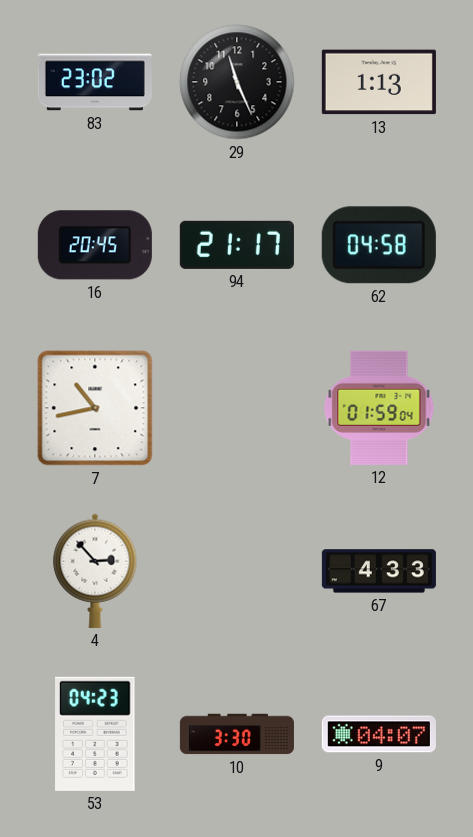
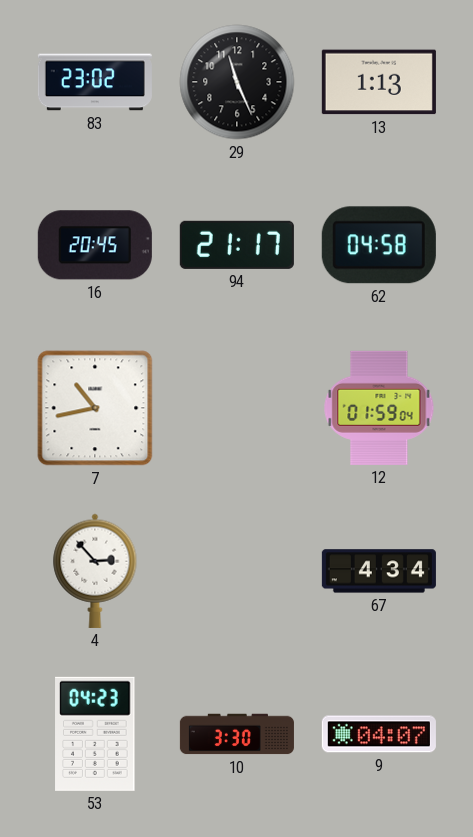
67: 4:33 -> 4:34 (379, 571)
